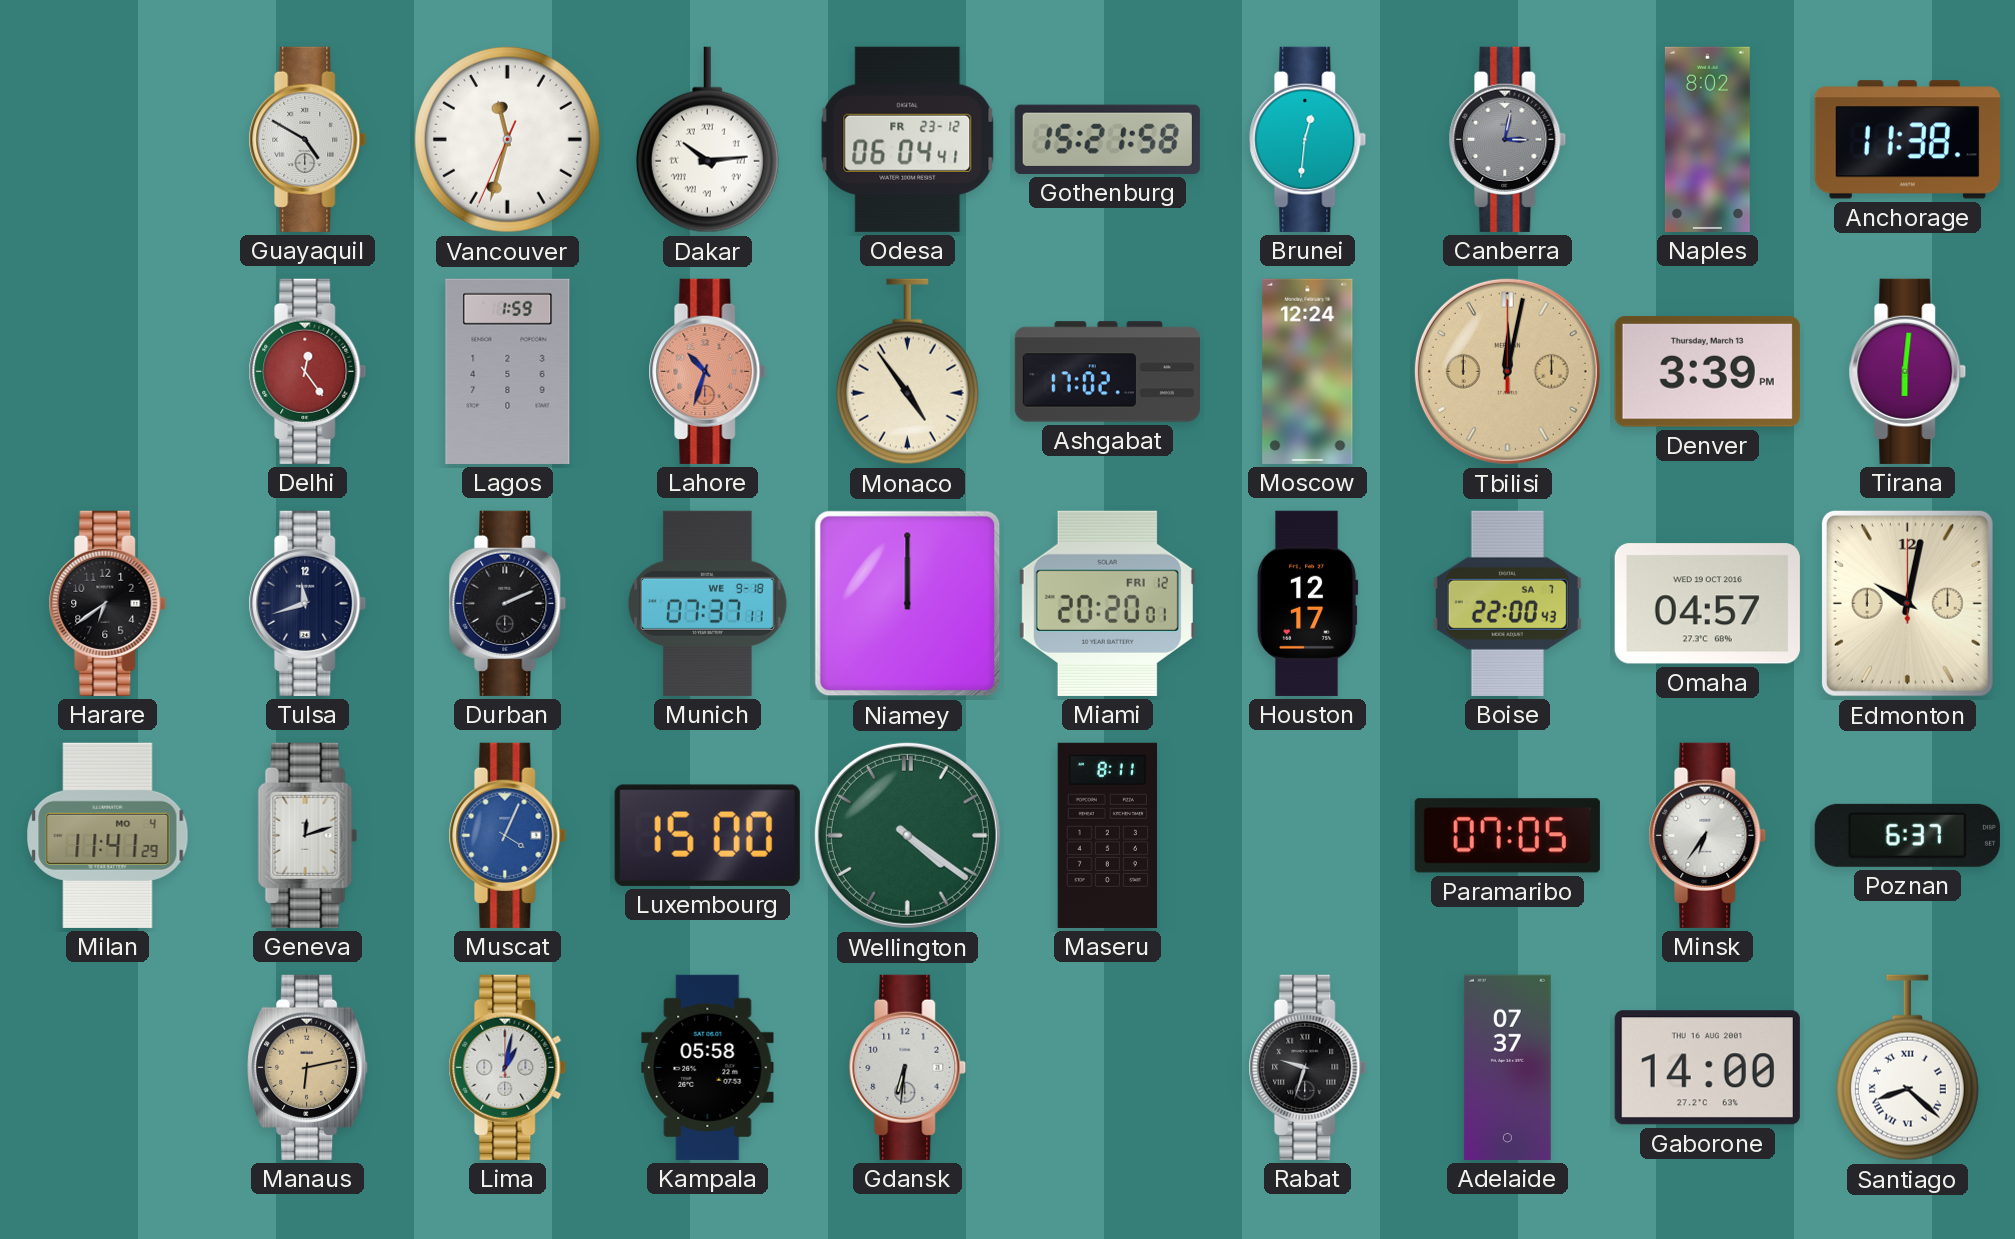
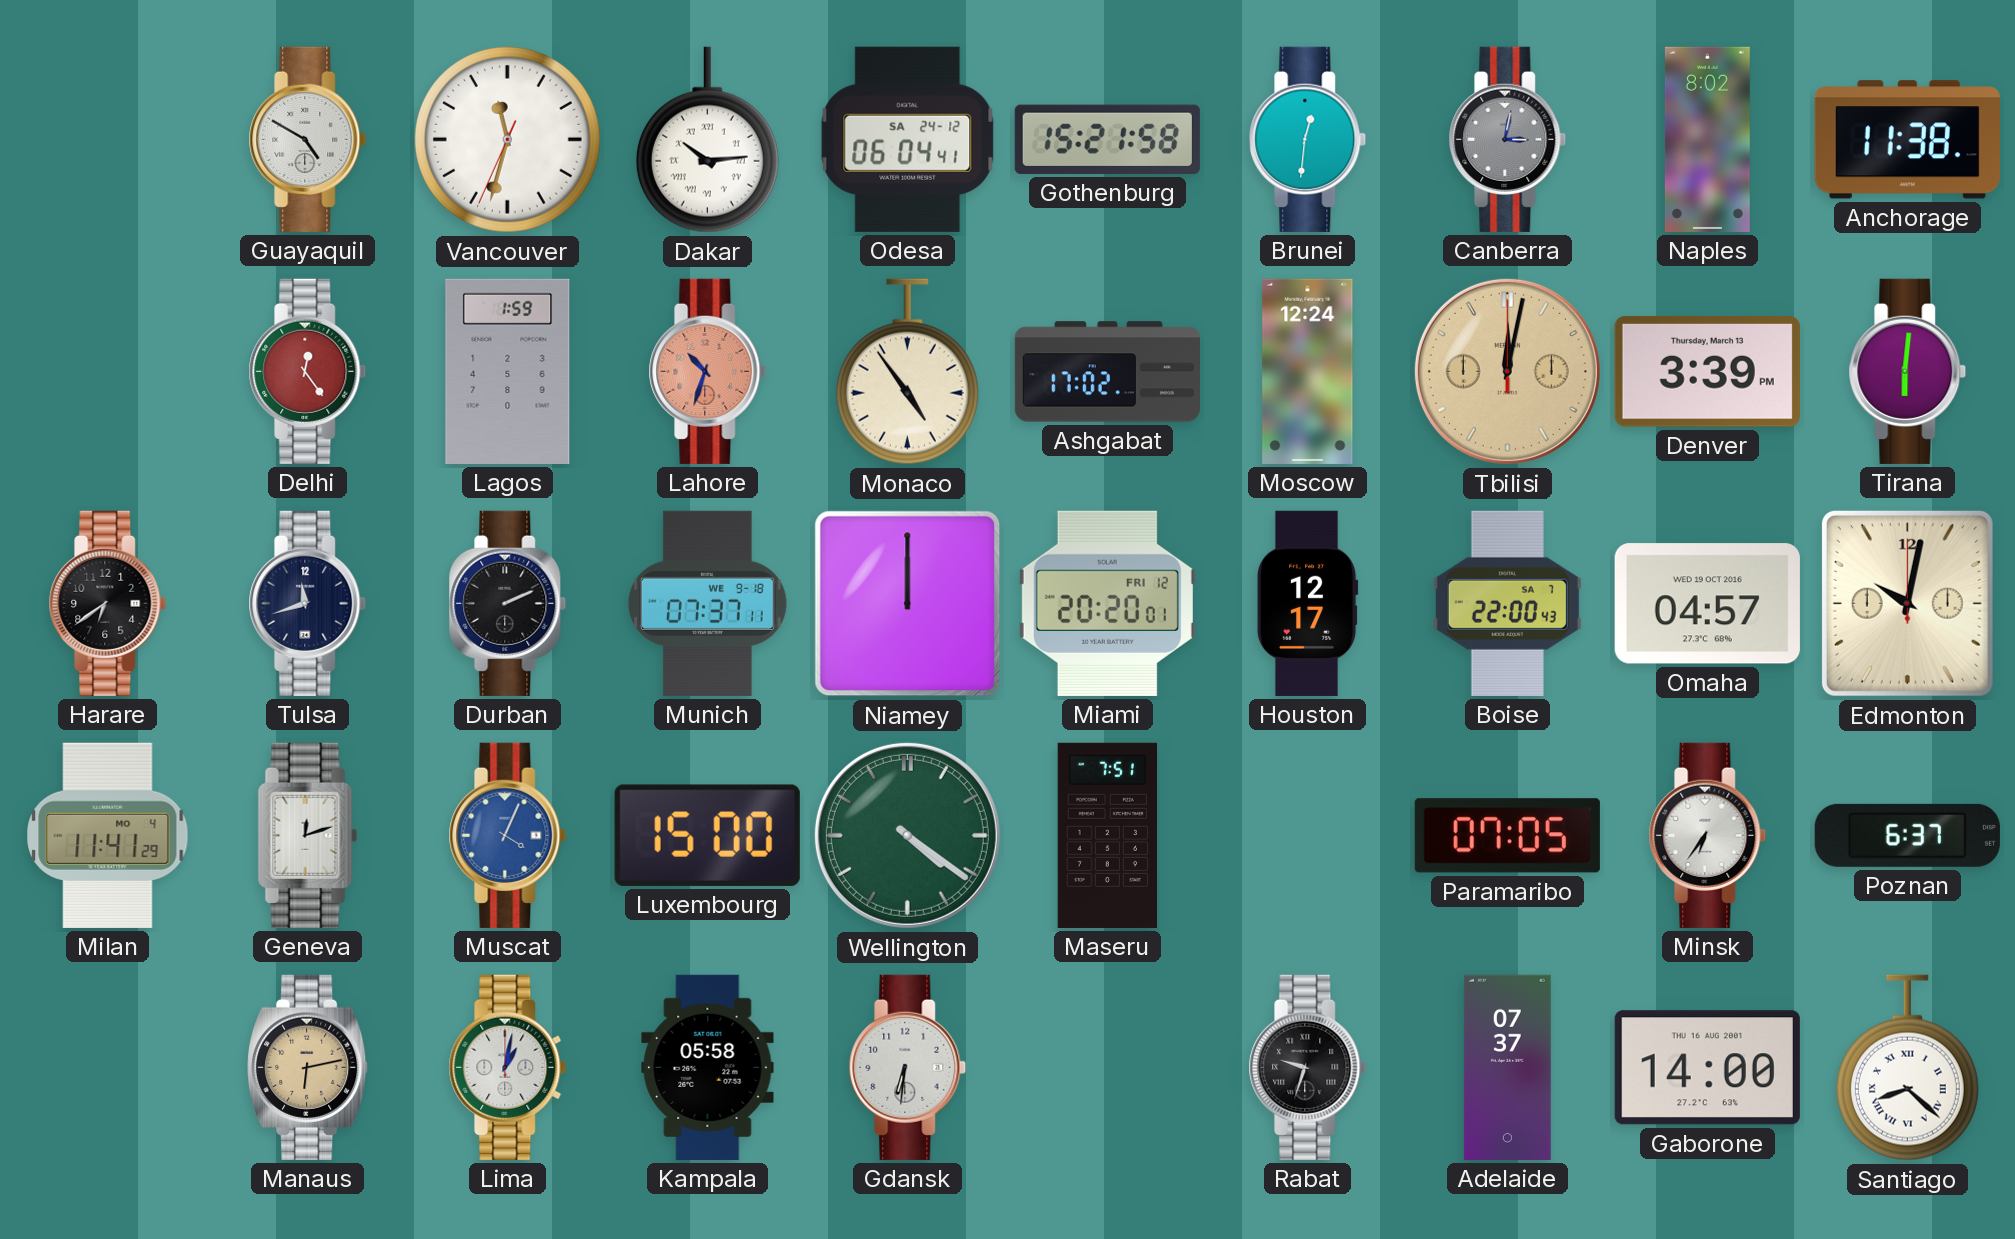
Odesa date: FR 23-12 -> SA 24-12 (908, 139)
Maseru: 8:11 -> 7:51 (1108, 835)
